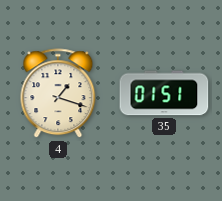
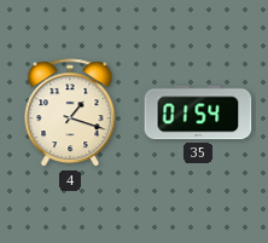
35: 01:51 -> 01:54 (198, 112)
